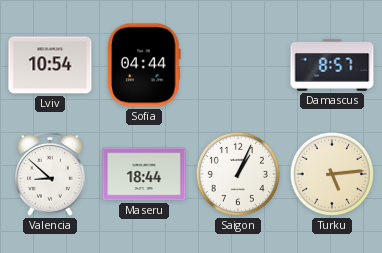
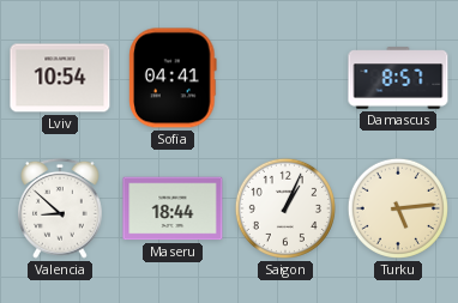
Sofia: 04:44 -> 04:41 (173, 78)
